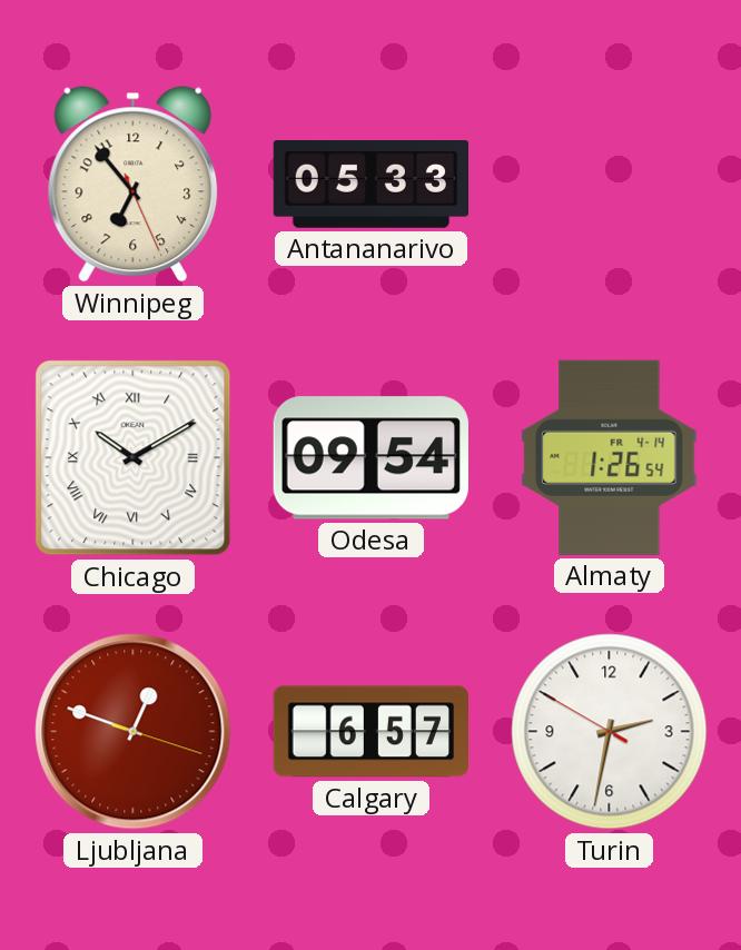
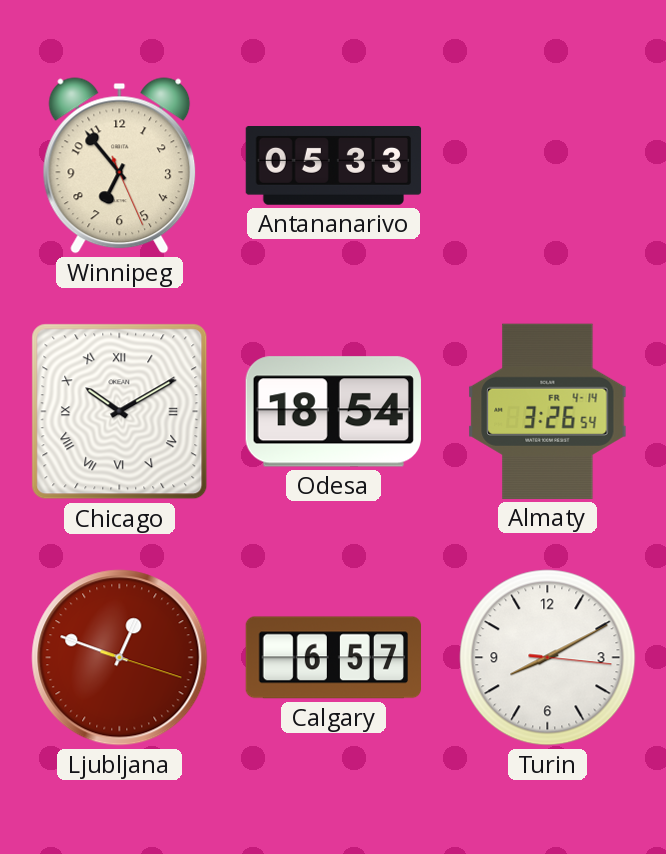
Odesa: 09:54 -> 18:54 (333, 412)
Almaty: 1:26 -> 3:26 (548, 411)
Turin: 2:31 -> 8:10 (548, 658)
